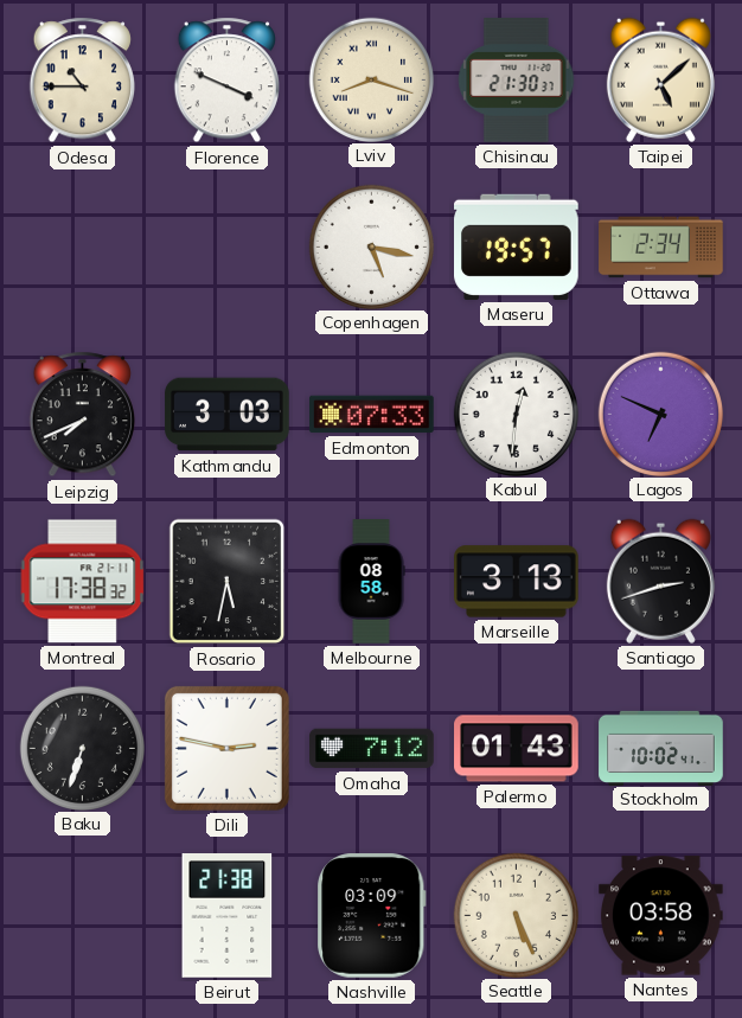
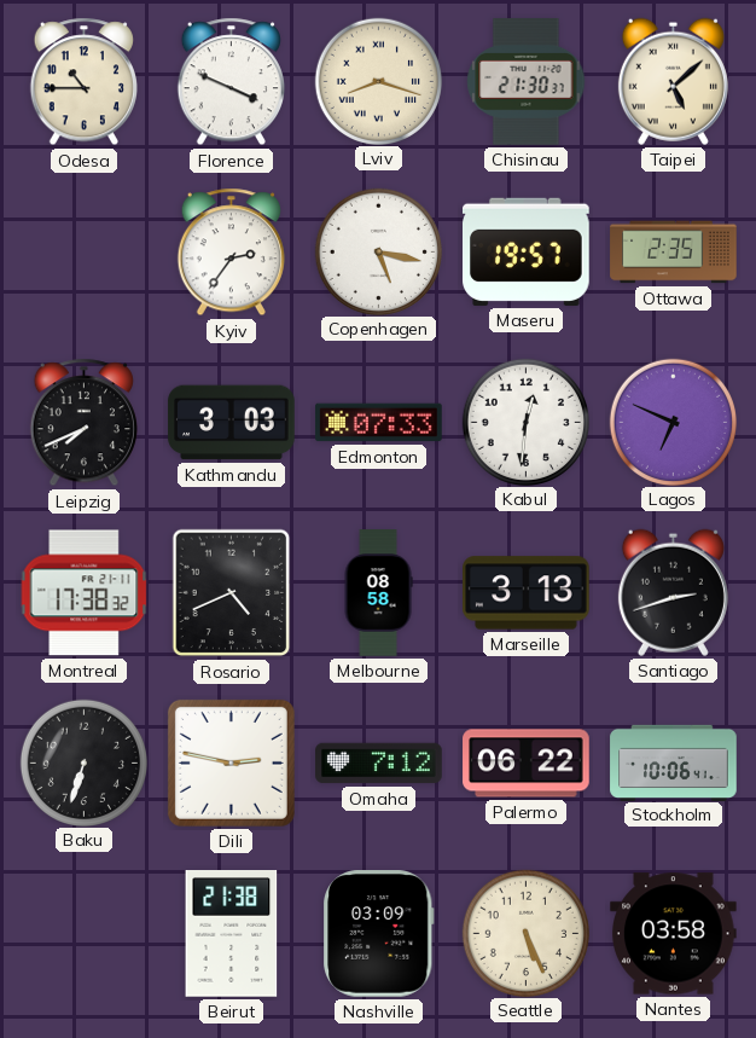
Kyiv: none -> 2:36 (231, 253)
Ottawa: 2:34 -> 2:35 (674, 253)
Rosario: 5:32 -> 4:41 (232, 593)
Palermo: 01:43 -> 06:22 (527, 764)
Stockholm: 10:02 -> 10:06 (674, 762)
